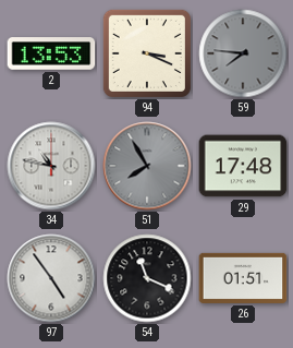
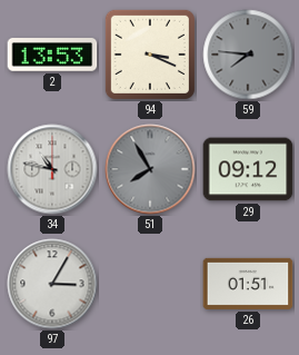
29: 17:48 -> 09:12 (248, 169)
97: 4:54 -> 3:05 (52, 284)
54: 11:19 -> none (147, 278)
